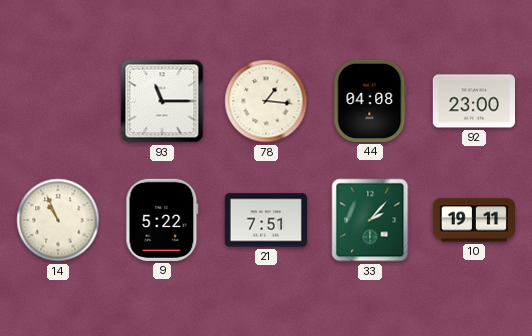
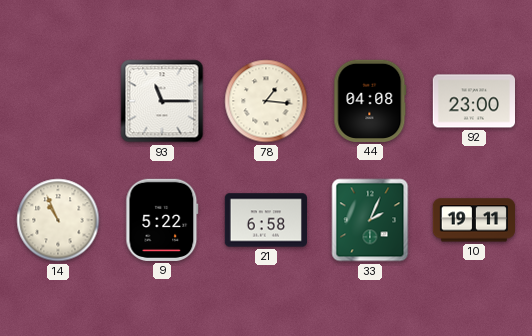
21: 7:51 -> 6:58 (265, 220)
33: 2:07 -> 2:04 (370, 220)
